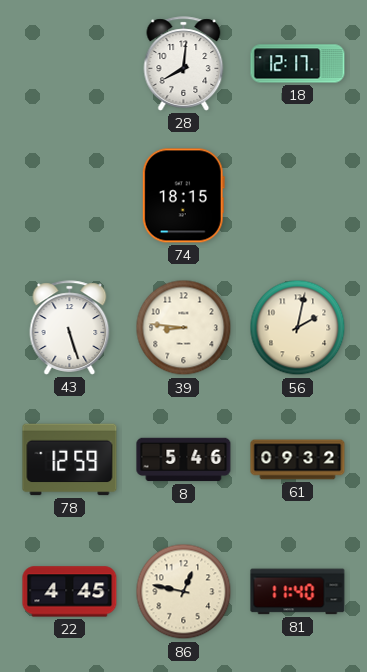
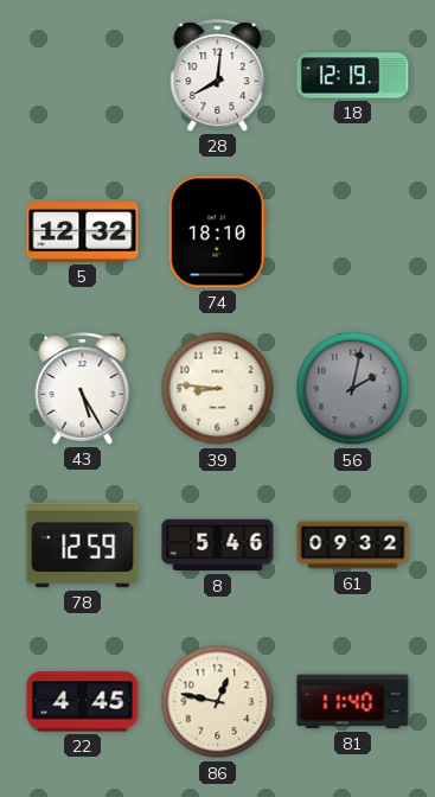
18: 12:17 -> 12:19 (353, 76)
5: none -> 12:32 (83, 232)
74: 18:15 -> 18:10 (217, 232)
43: 5:27 -> 5:25 (83, 389)
56 dial: cream -> grey (353, 389)
